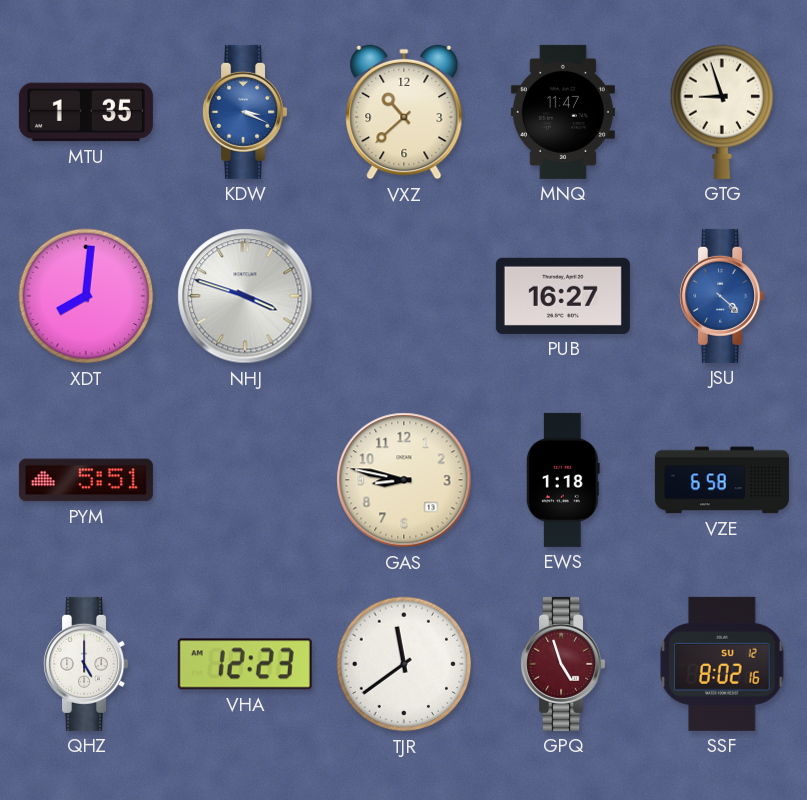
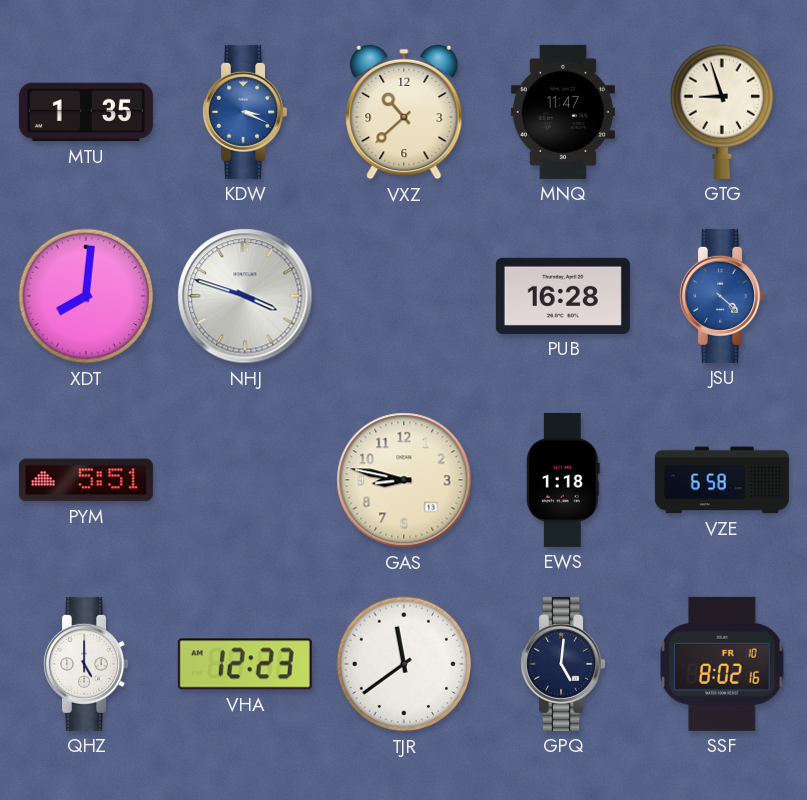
PUB: 16:27 -> 16:28 (563, 296)
GPQ: 4:57 -> 5:01 (563, 664)
GPQ dial: burgundy -> navy (563, 664)
SSF date: SU 12 -> FR 10 (722, 664)
